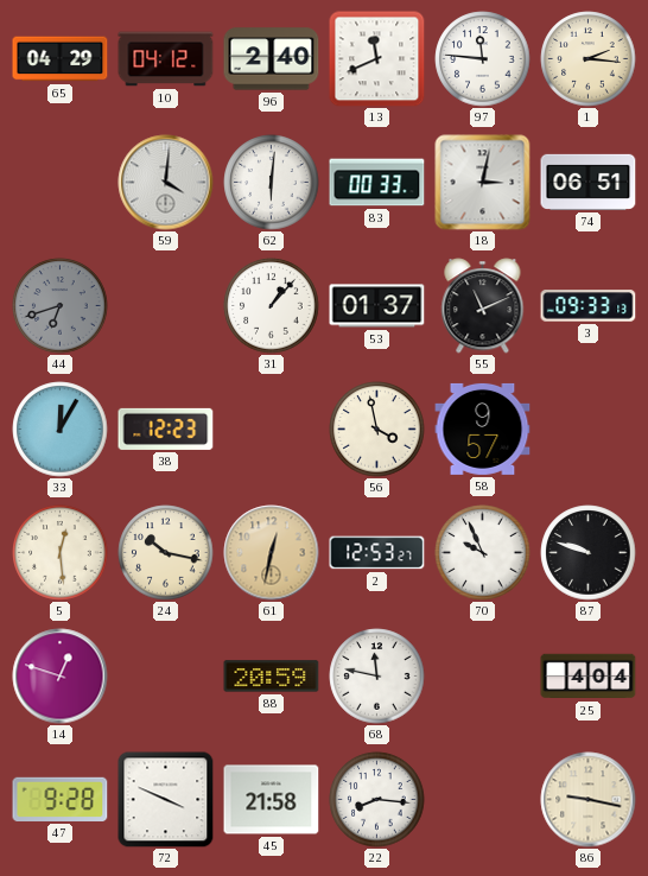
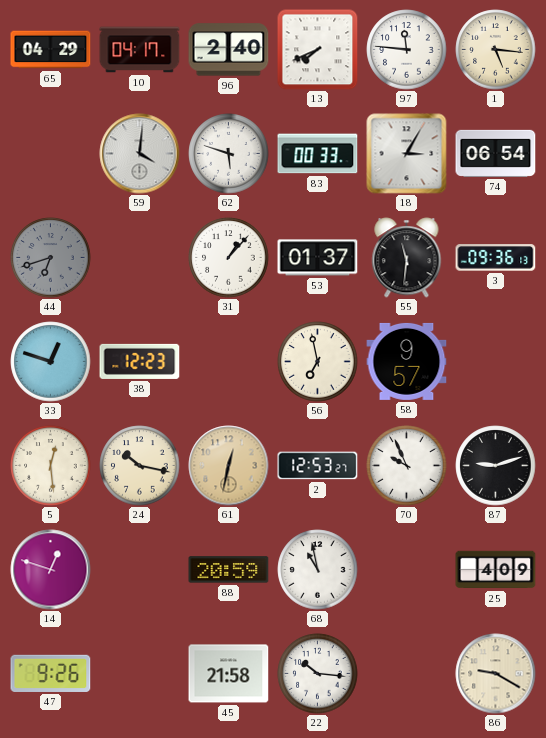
10: 04:12 -> 04:17 (140, 50)
13: 11:41 -> 7:41 (318, 50)
1: 2:16 -> 5:16 (496, 50)
62: 6:01 -> 5:48 (229, 154)
18: 3:02 -> 3:05 (407, 154)
74: 06:51 -> 06:54 (496, 153)
55: 11:11 -> 11:31 (407, 258)
3: 09:33 -> 09:36 (496, 258)
33: 12:05 -> 12:48 (51, 362)
56: 3:58 -> 6:58 (318, 362)
87: 9:48 -> 9:12 (496, 466)
68: 11:47 -> 10:58 (318, 570)
25: 4:04 -> 4:09 (496, 570)
47: 9:28 -> 9:26 (51, 673)
72: 3:49 -> none (166, 800)
22: 8:16 -> 10:16 (318, 674)
86: 9:17 -> 9:20 (496, 674)
